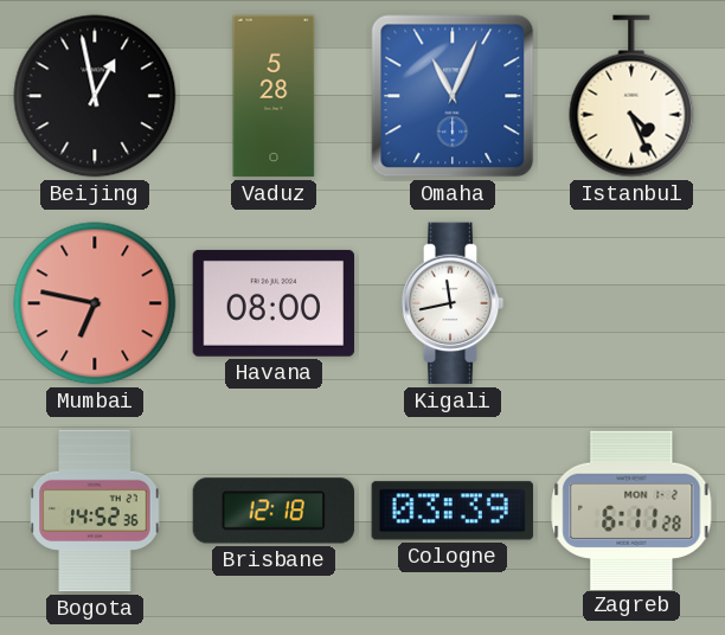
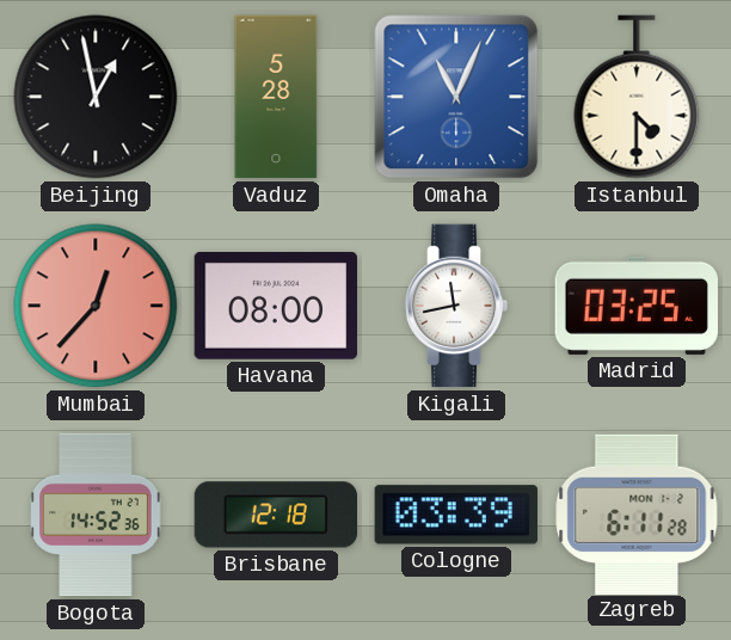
Istanbul: 4:26 -> 4:30 (637, 97)
Mumbai: 6:47 -> 12:37 (96, 306)
Madrid: none -> 03:25 (637, 306)
